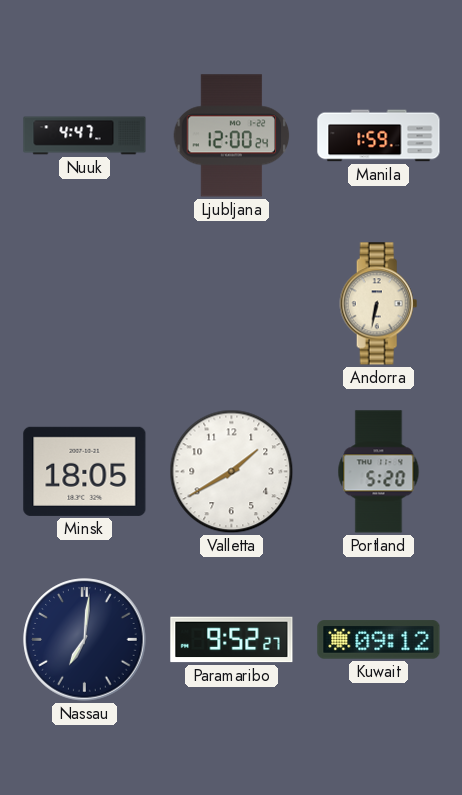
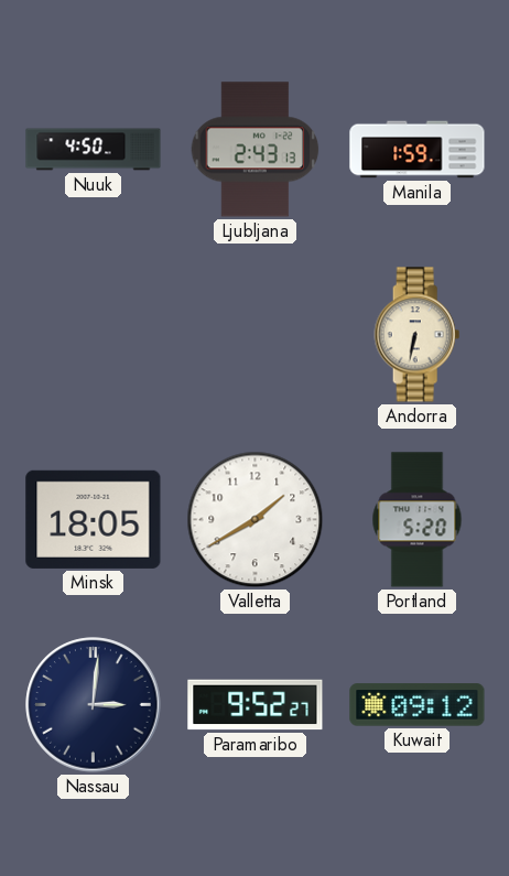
Nuuk: 4:47 -> 4:50 (94, 150)
Ljubljana: 12:00 -> 2:43 (256, 150)
Nassau: 7:01 -> 3:01 (94, 705)
